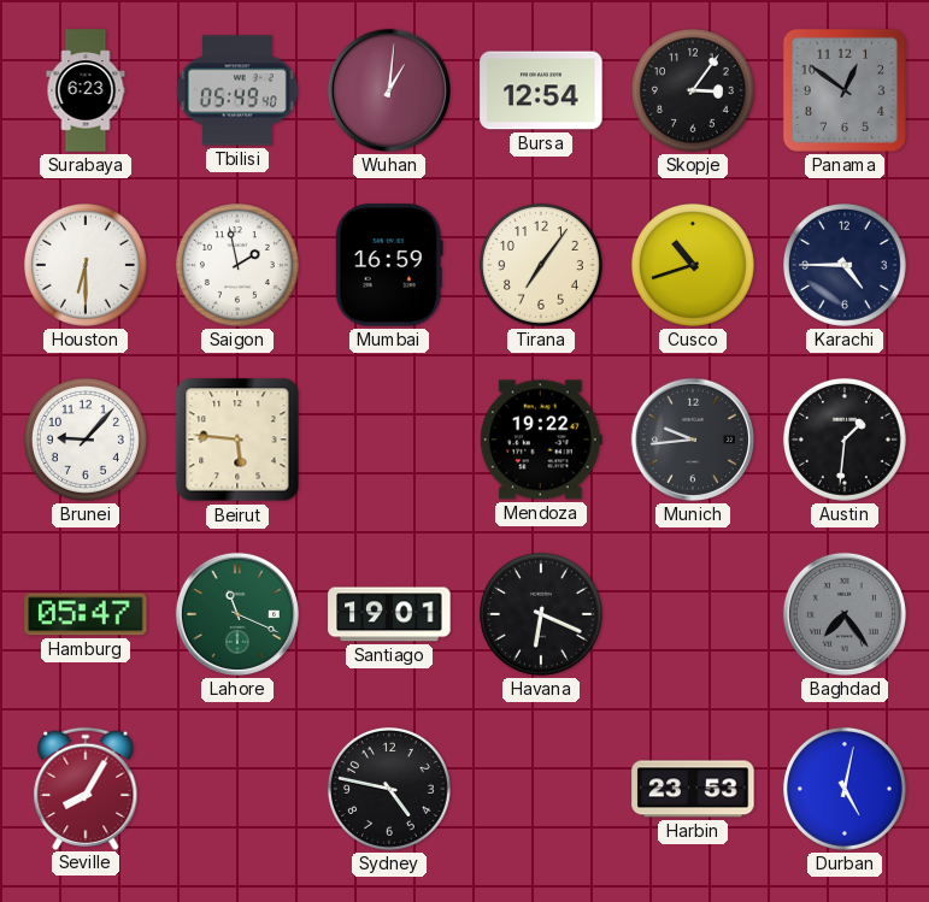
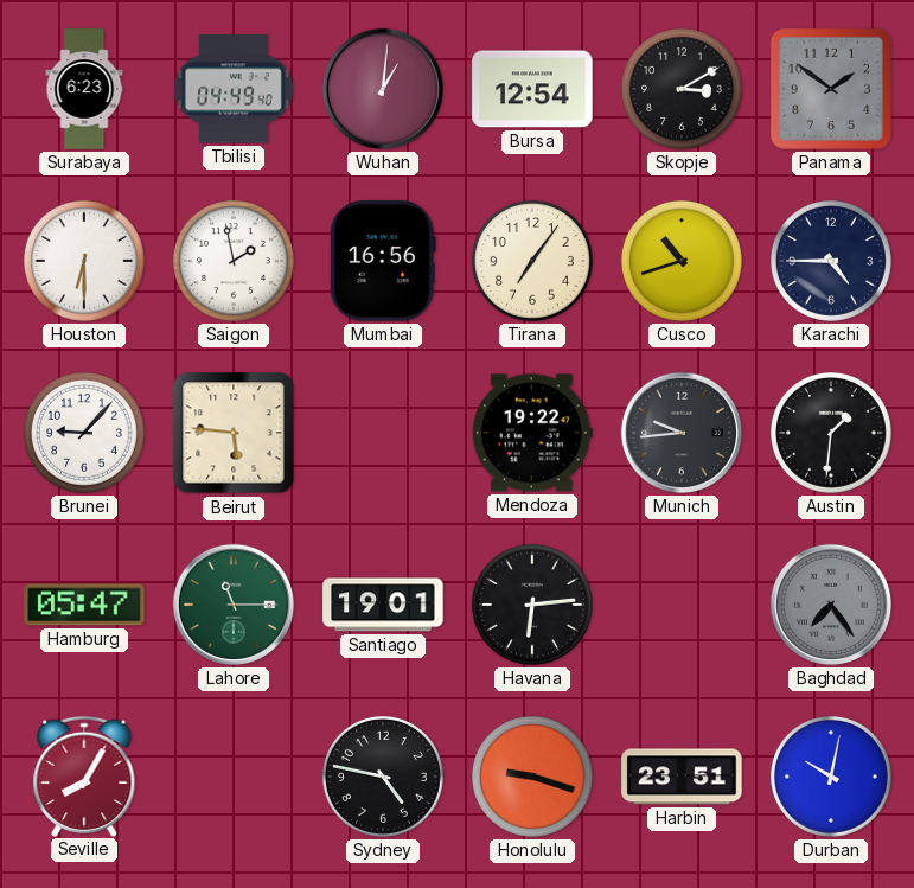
Tbilisi: 05:49 -> 04:49 (235, 89)
Skopje: 3:06 -> 3:10 (682, 89)
Panama: 12:51 -> 1:51 (831, 89)
Mumbai: 16:59 -> 16:56 (383, 261)
Lahore: 11:19 -> 11:15 (234, 605)
Havana: 6:19 -> 6:14 (532, 605)
Honolulu: none -> 9:18 (532, 777)
Harbin: 23:53 -> 23:51 (682, 777)
Durban: 5:02 -> 10:02 (831, 777)
